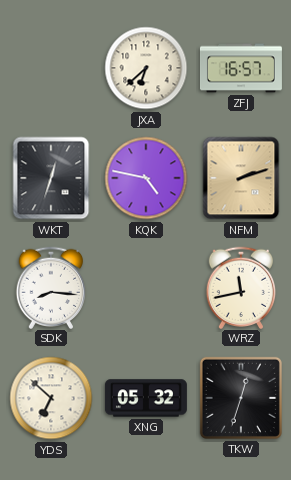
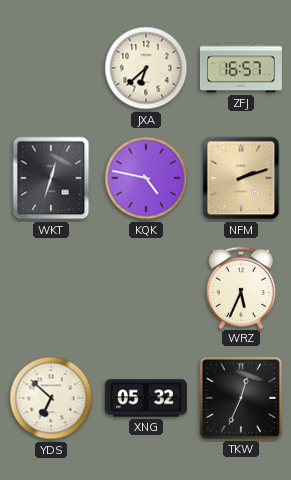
SDK: 8:16 -> none (51, 287)
WRZ: 11:43 -> 5:34 (241, 287)
TKW: 12:33 -> 12:34 (241, 398)
